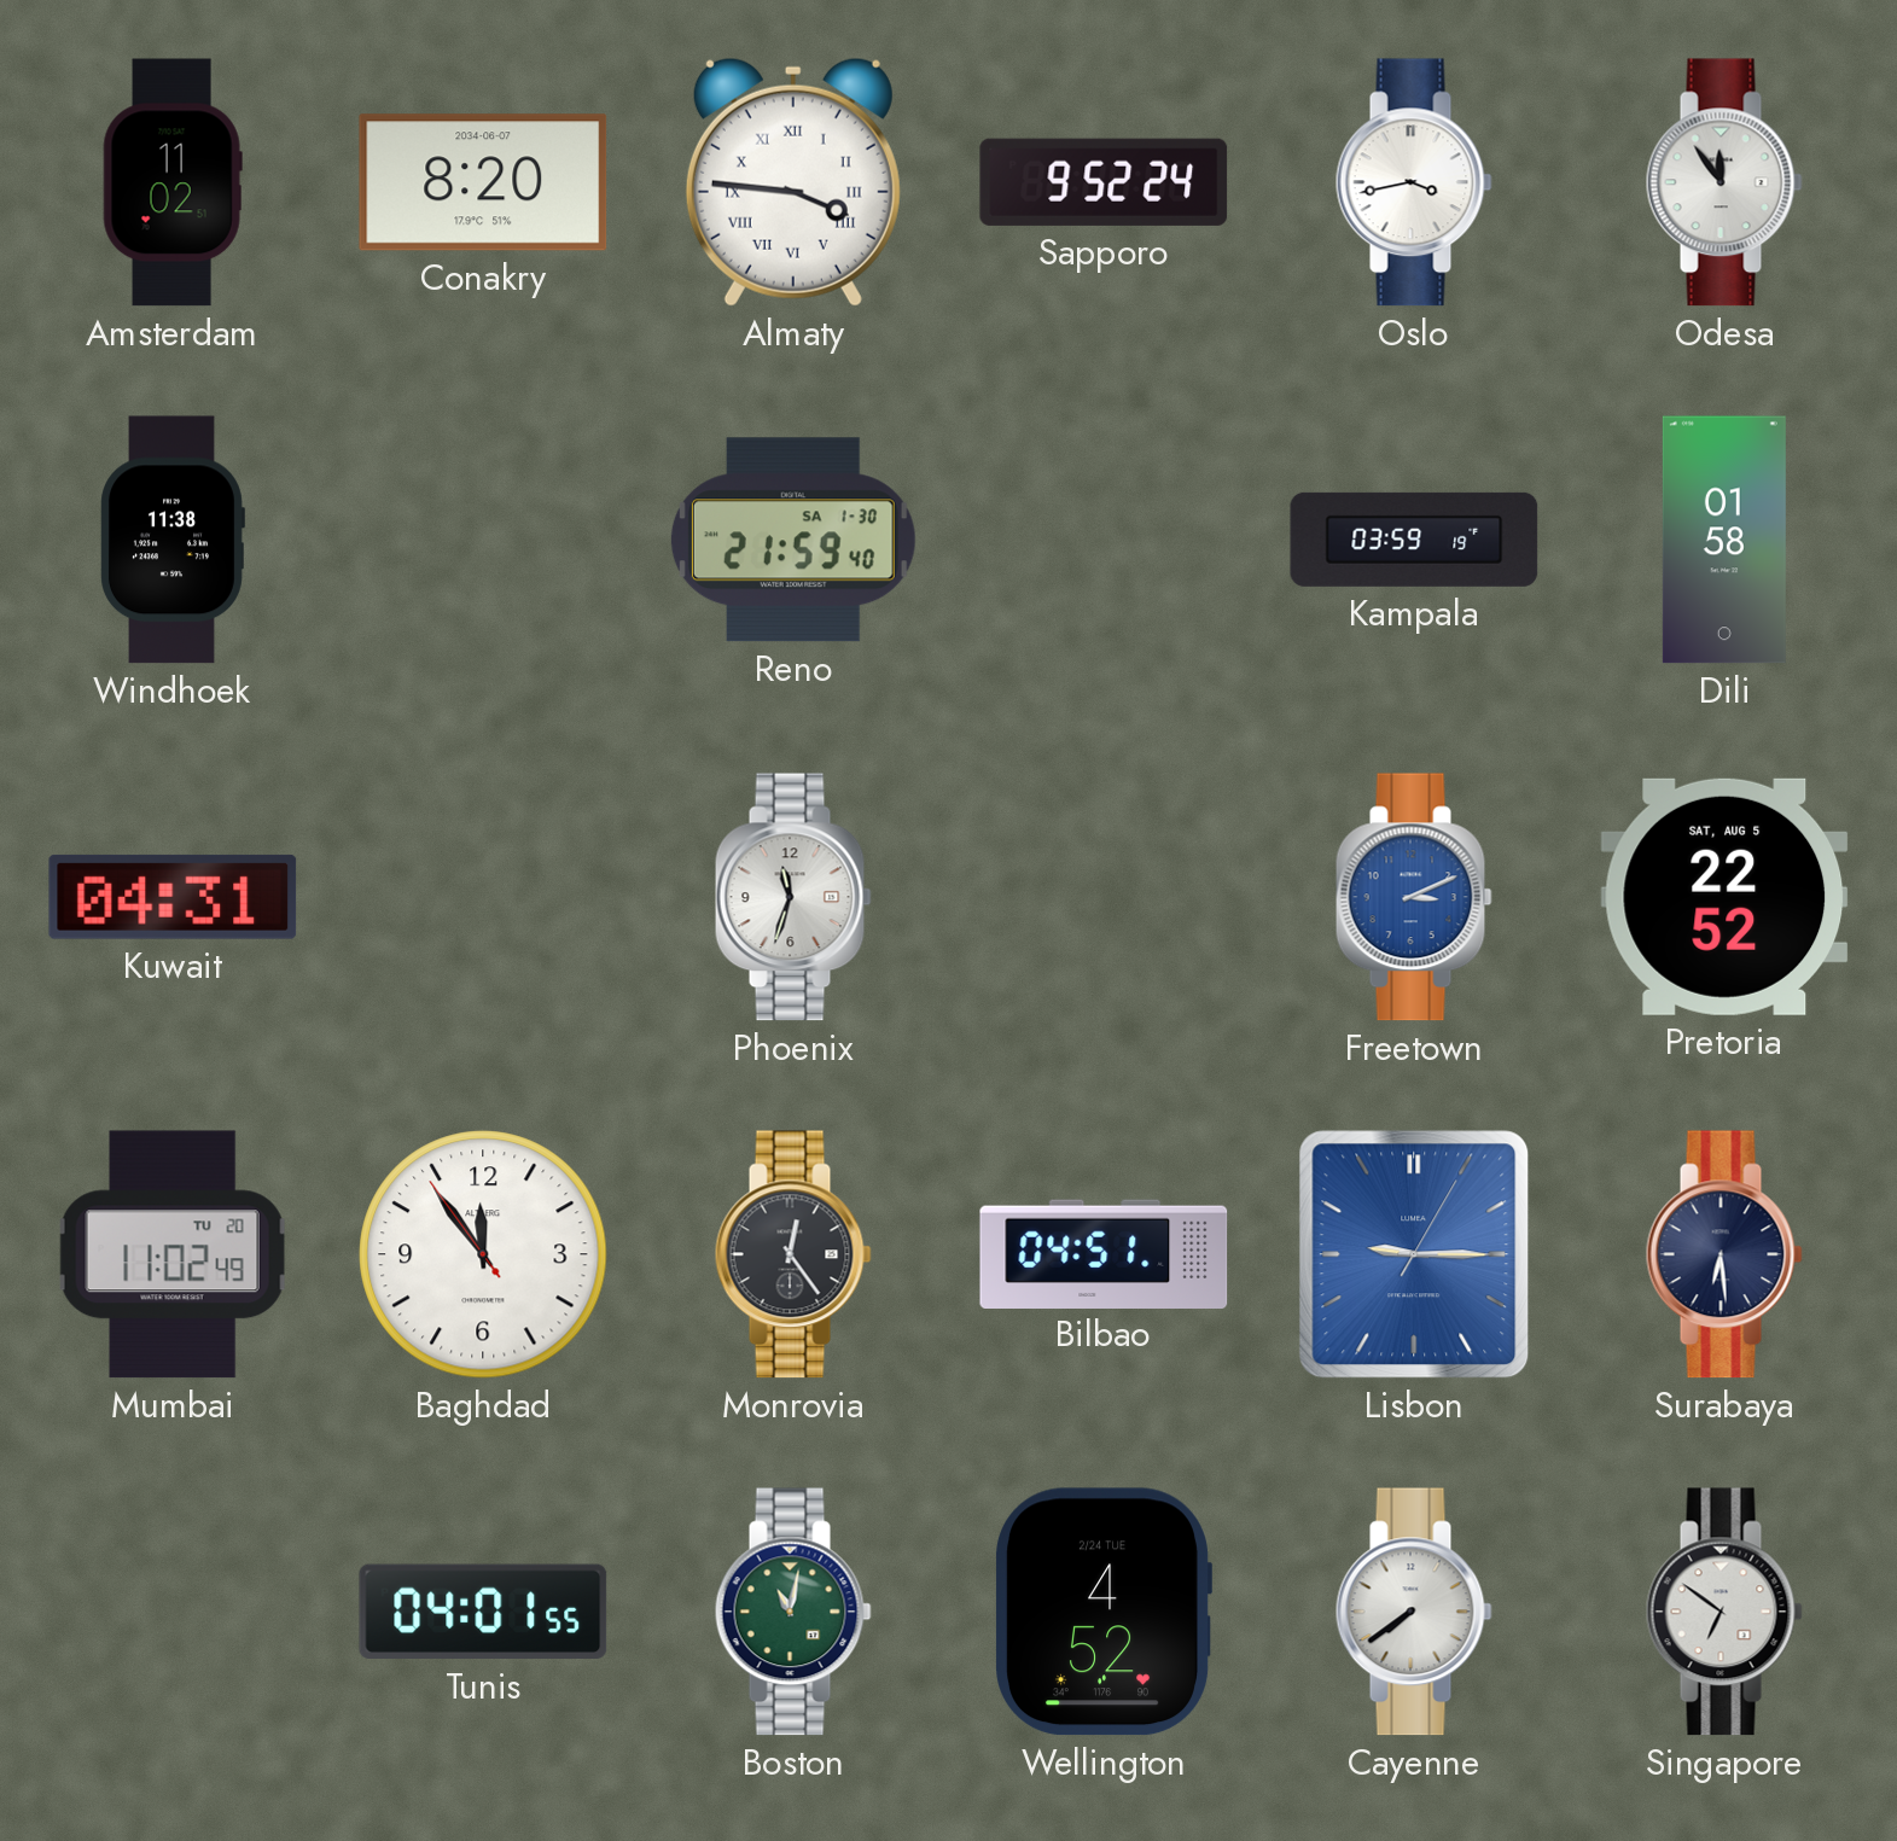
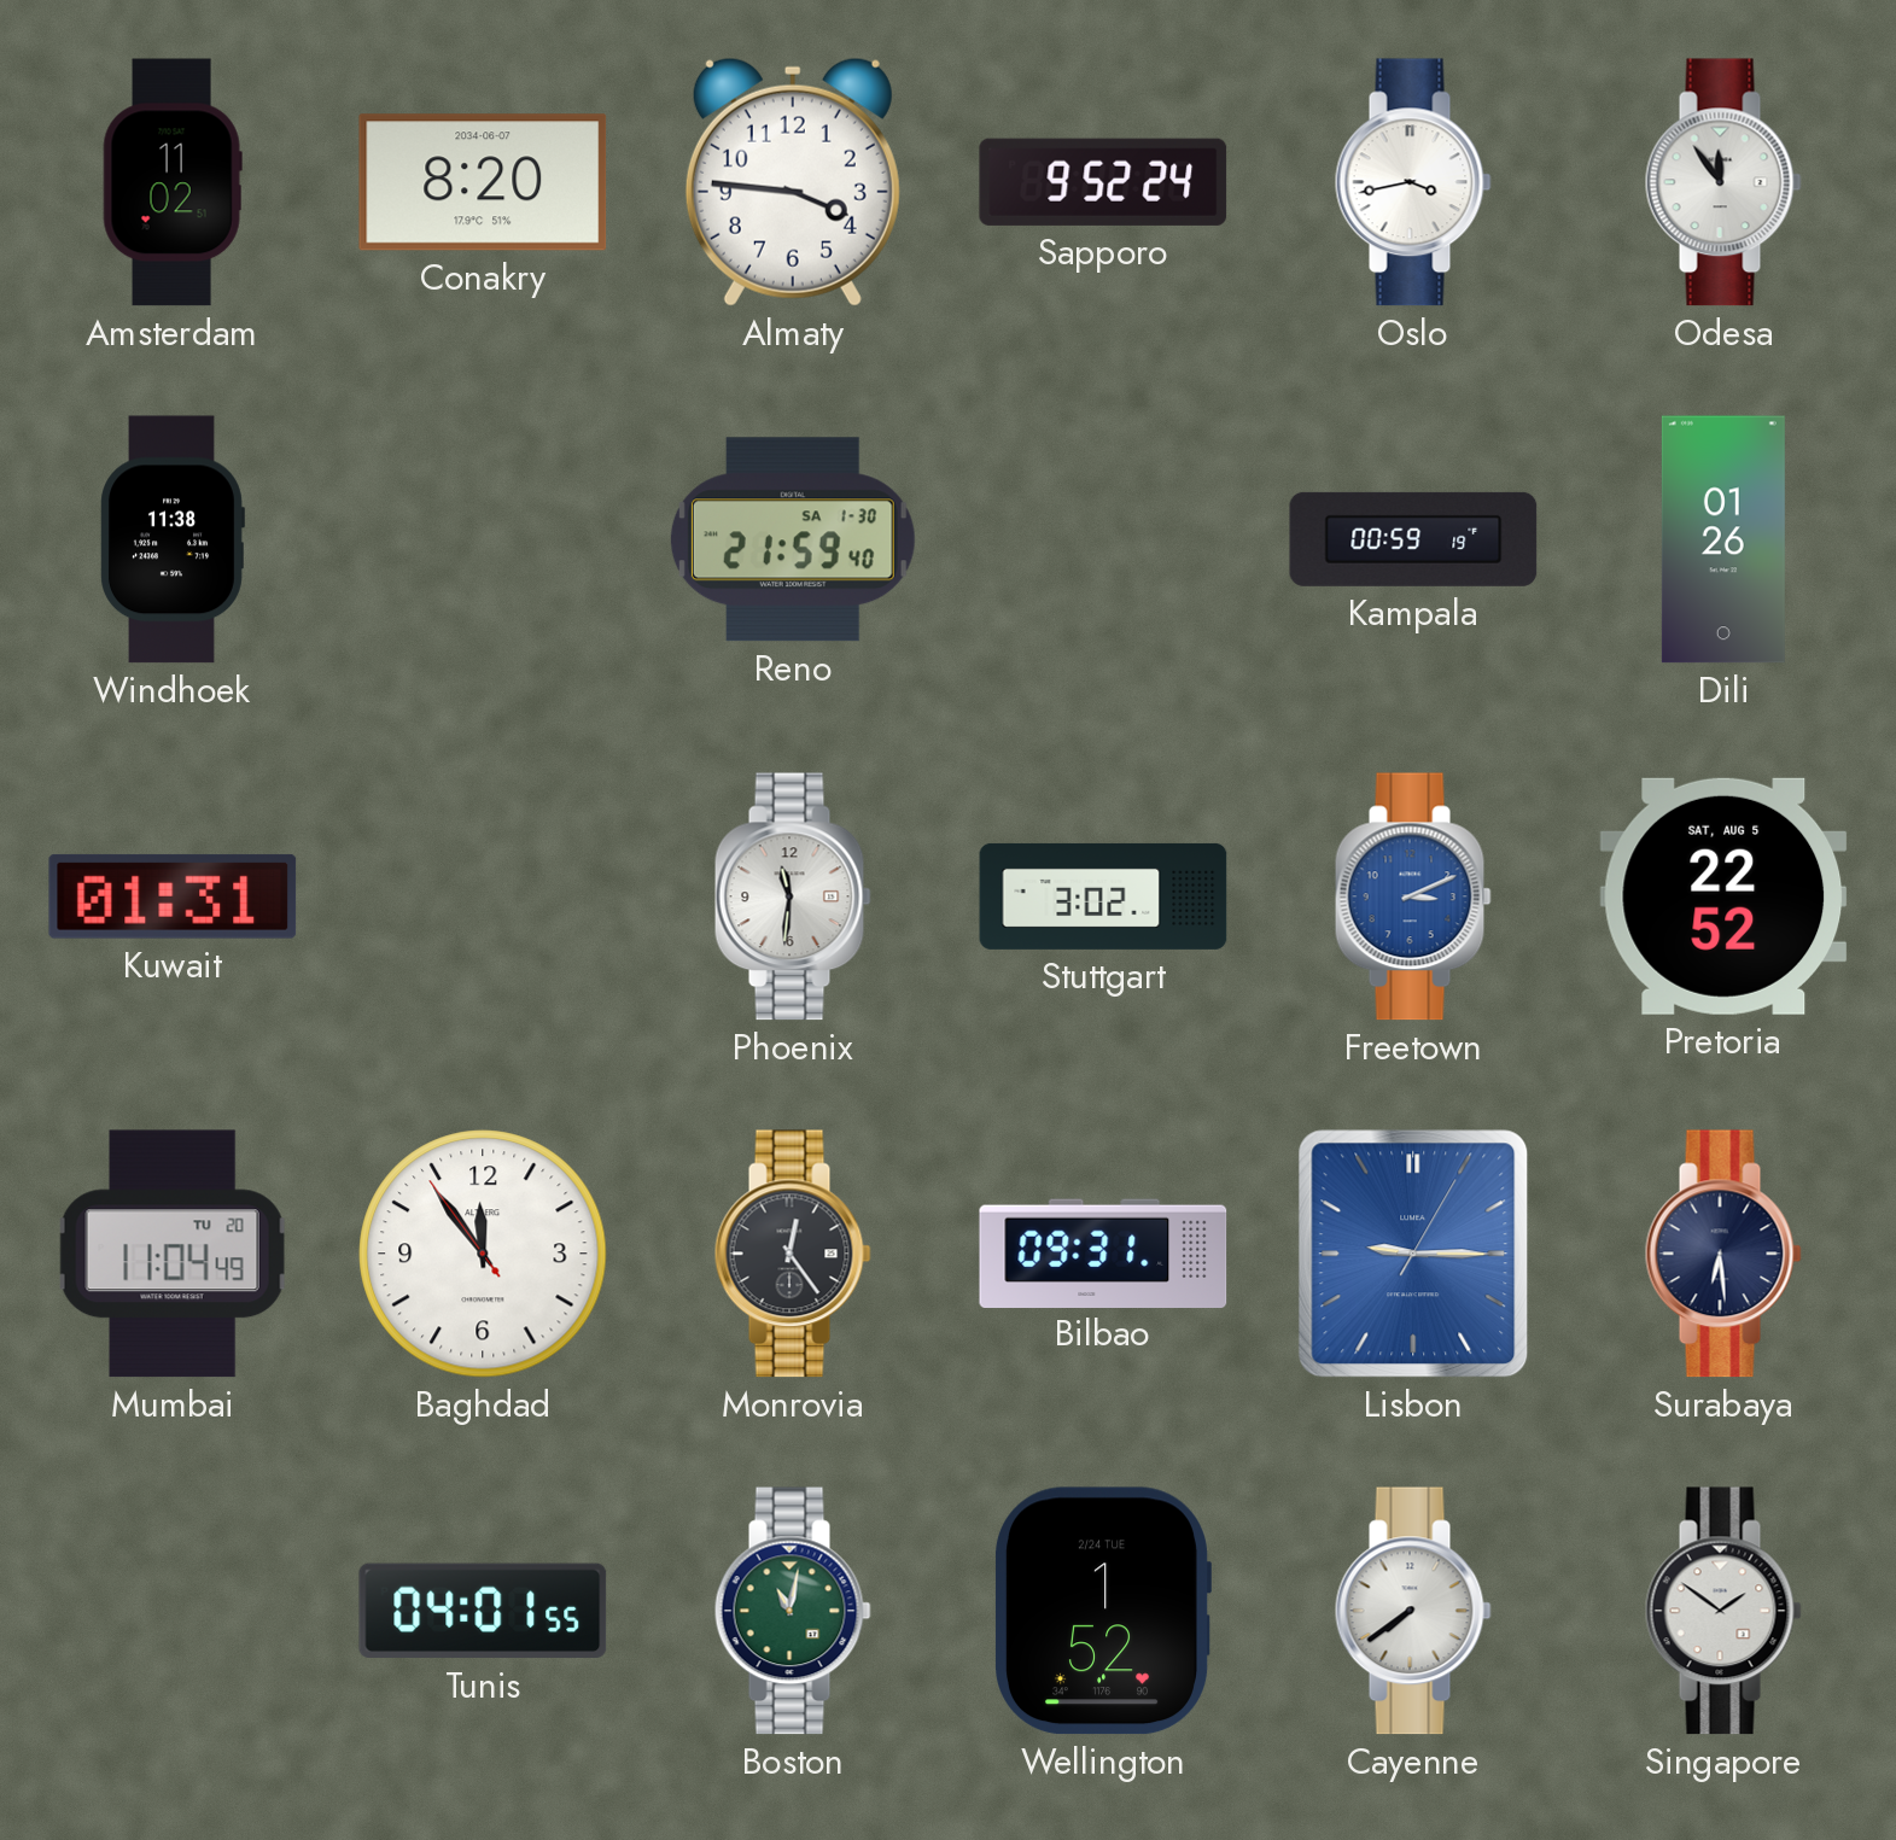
Almaty numerals: Roman -> Arabic (793, 182)
Kampala: 03:59 -> 00:59 (1413, 539)
Dili: 01:58 -> 01:26 (1723, 539)
Kuwait: 04:31 -> 01:31 (173, 896)
Phoenix: 11:33 -> 11:31 (793, 896)
Stuttgart: none -> 3:02 (1103, 896)
Mumbai: 11:02 -> 11:04 (173, 1254)
Bilbao: 04:51 -> 09:31 (1103, 1252)
Wellington: 4:52 -> 1:52 (1102, 1611)
Singapore: 6:51 -> 1:51 (1723, 1611)
